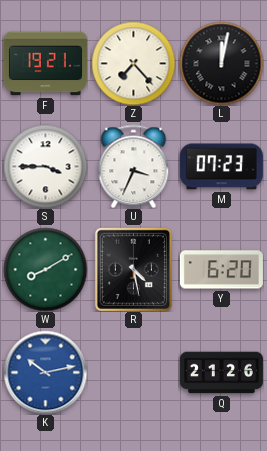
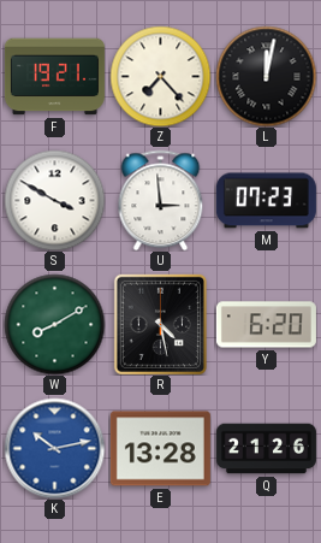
S: 3:45 -> 3:50 (54, 200)
U: 3:34 -> 2:59 (161, 200)
E: none -> 13:28 (160, 449)
